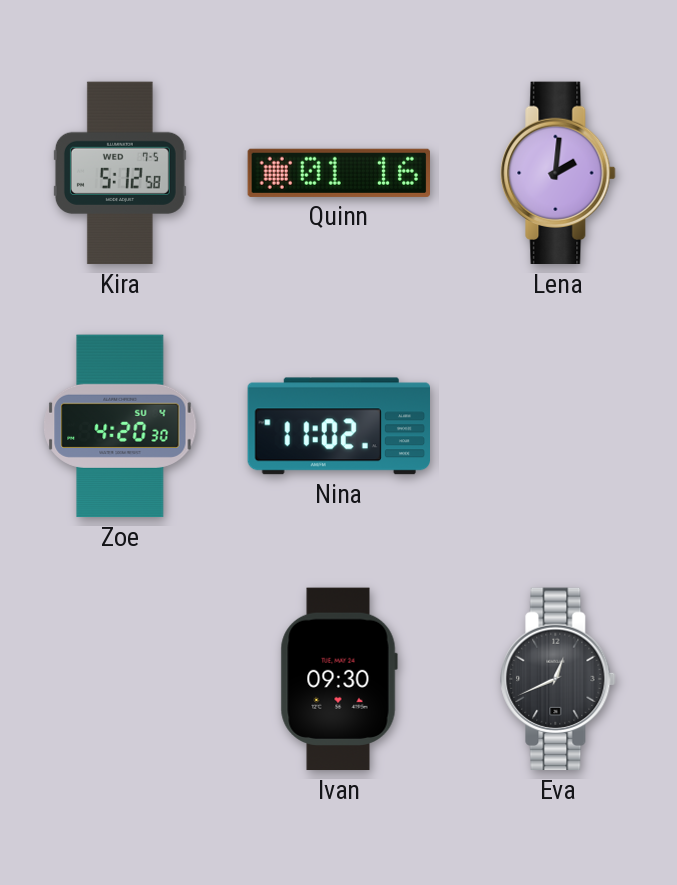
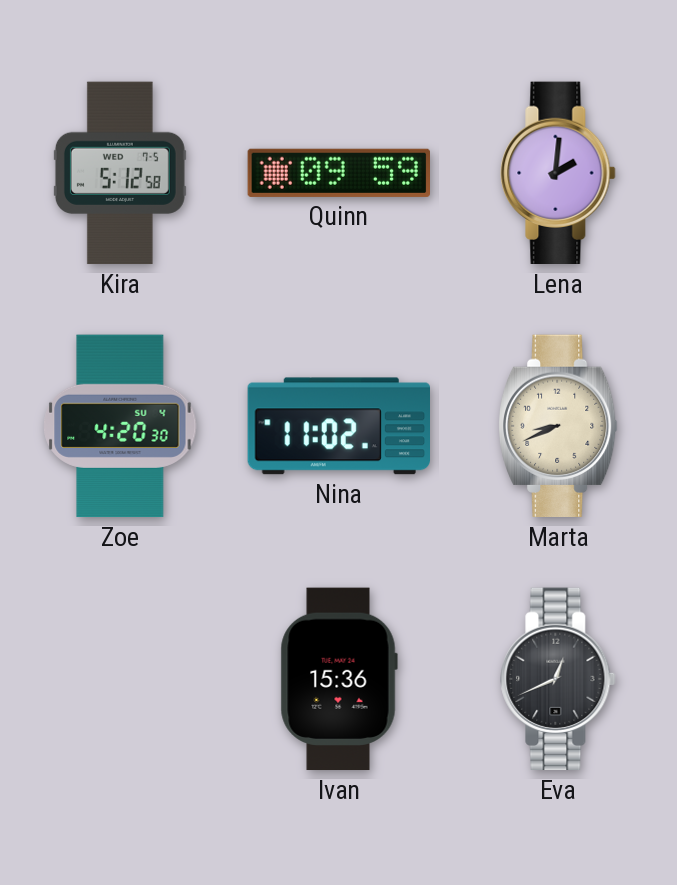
Quinn: 01:16 -> 09:59 (339, 173)
Marta: none -> 8:41 (558, 426)
Ivan: 09:30 -> 15:36 (339, 679)
